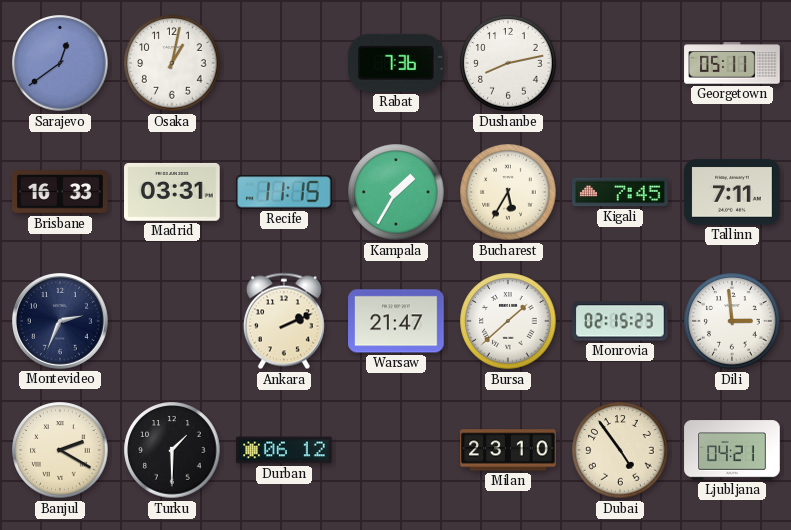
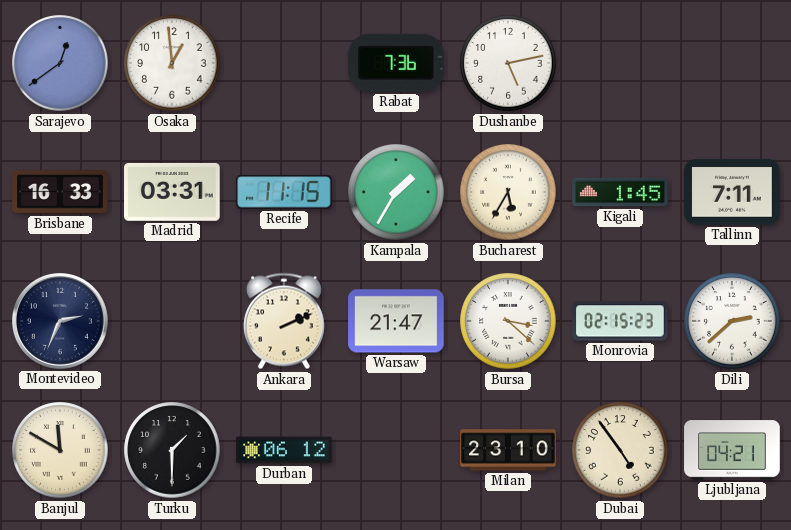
Osaka: 1:02 -> 12:59 (172, 63)
Dushanbe: 8:13 -> 5:13 (508, 63)
Georgetown: 05:11 -> none (732, 63)
Kigali: 7:45 -> 1:45 (620, 192)
Bursa: 1:38 -> 3:22 (508, 321)
Dili: 2:59 -> 2:38 (732, 321)
Banjul: 2:20 -> 11:50 (60, 450)
